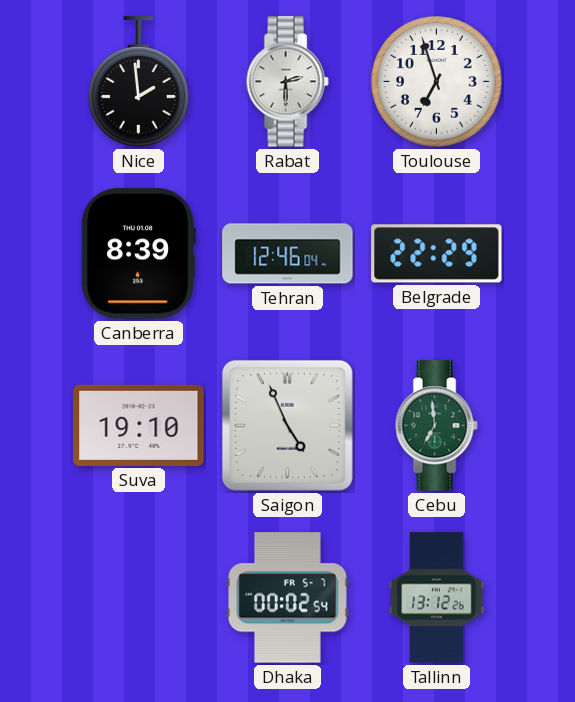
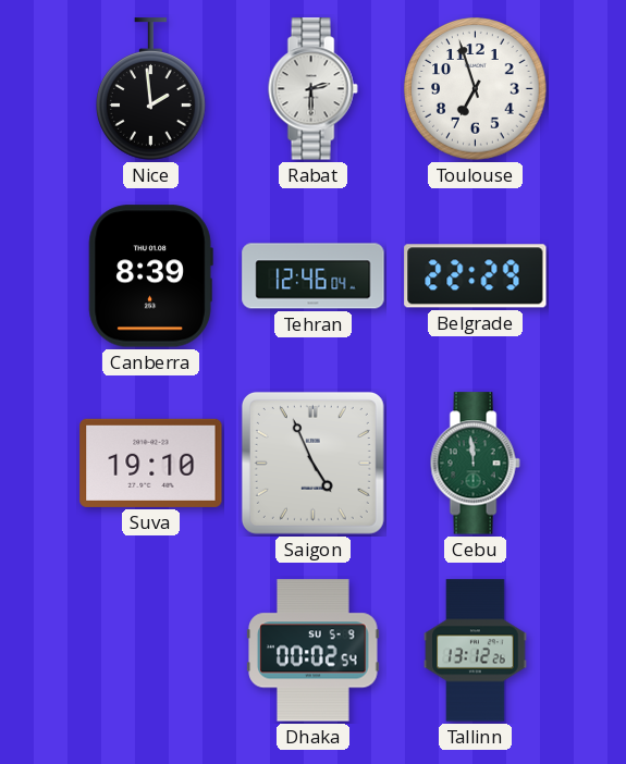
Cebu: 6:59 -> 11:59 (475, 464)
Dhaka date: FR 5-7 -> SU 5-9 (314, 651)
